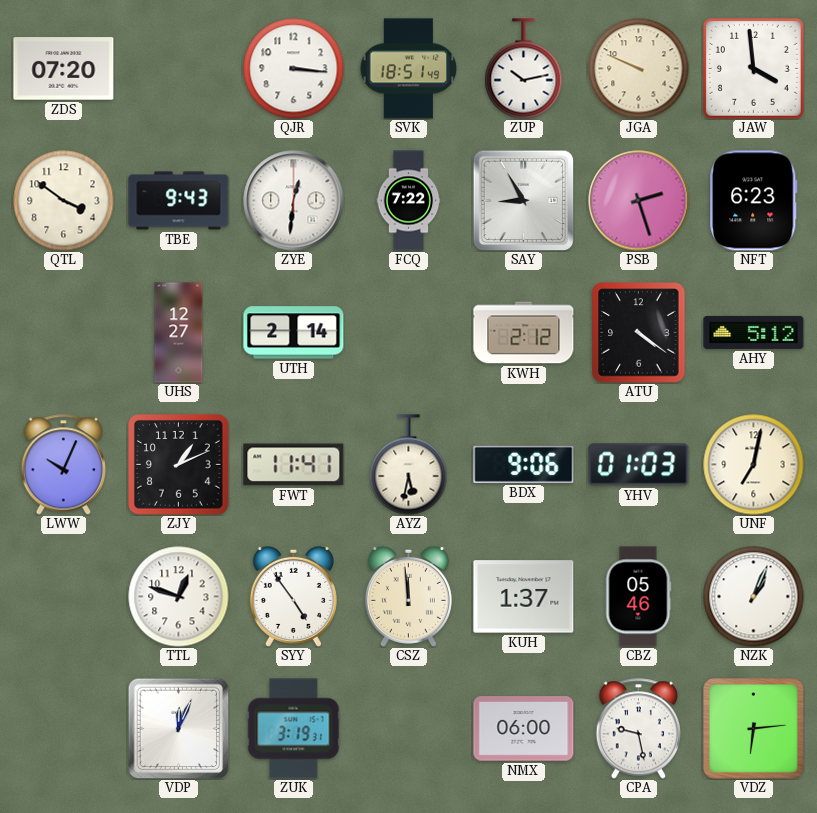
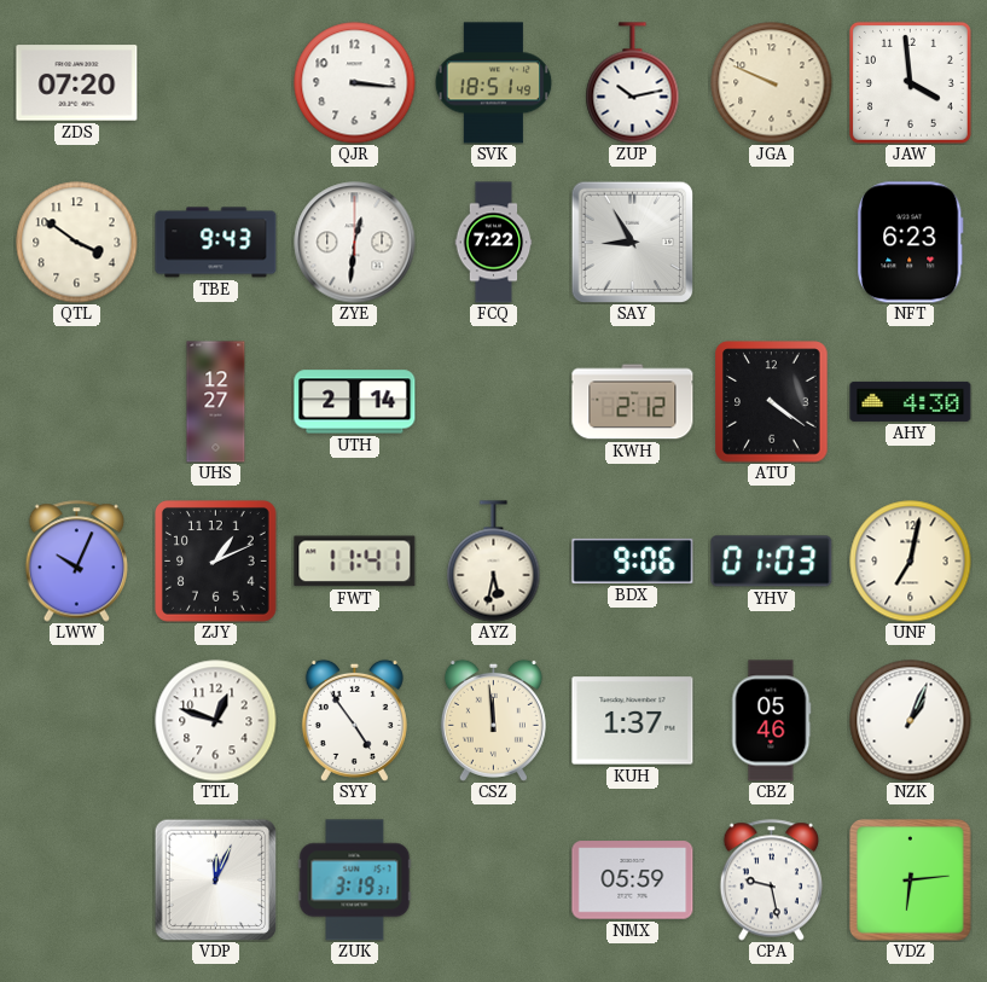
PSB: 2:27 -> none (639, 201)
AHY: 5:12 -> 4:30 (911, 401)
NMX: 06:00 -> 05:59 (633, 881)
